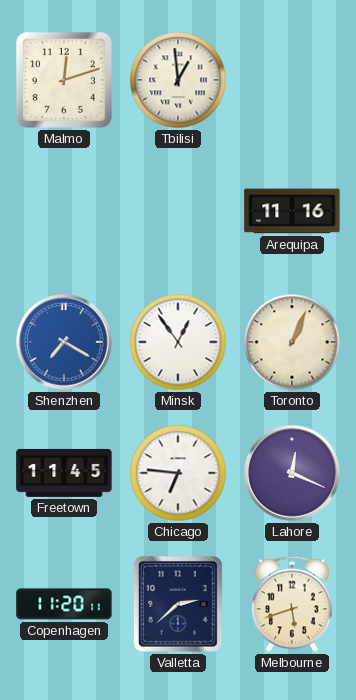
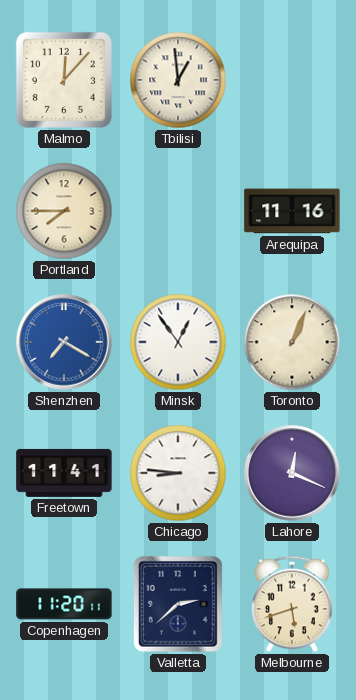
Malmo: 12:12 -> 12:07 (64, 80)
Portland: none -> 7:45 (64, 211)
Freetown: 11:45 -> 11:41 (64, 473)
Chicago: 6:46 -> 8:46 (178, 473)
